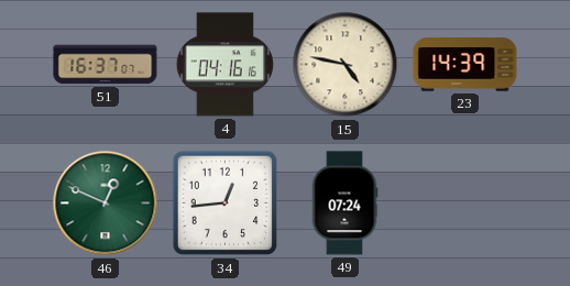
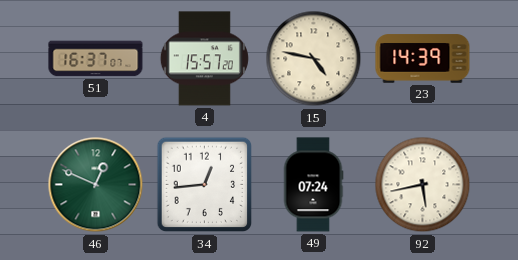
4: 04:16 -> 15:57 (204, 59)
92: none -> 5:43 (423, 185)
